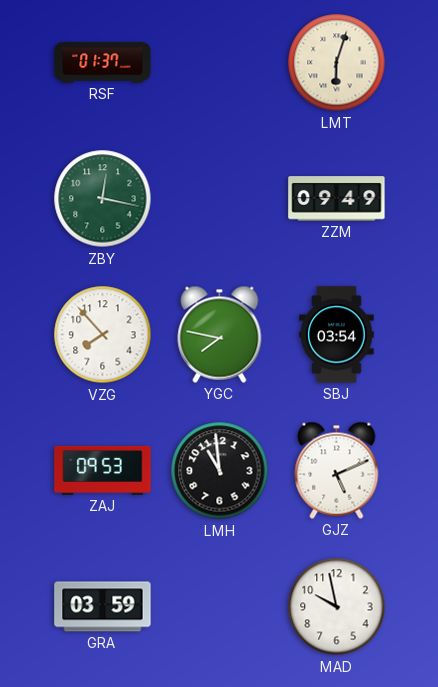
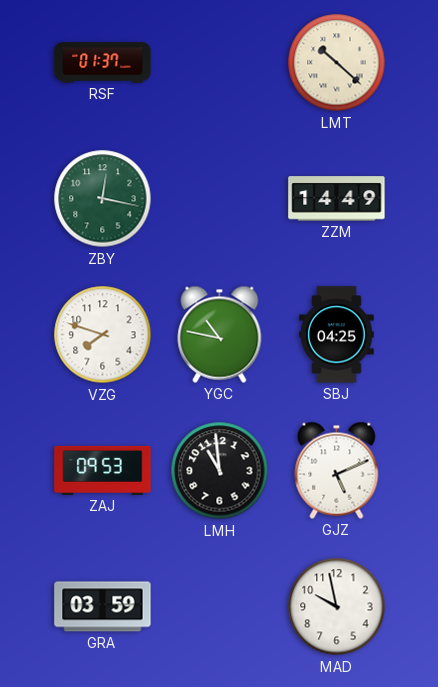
LMT: 6:03 -> 10:22 (337, 63)
ZZM: 09:49 -> 14:49 (337, 199)
VZG: 7:53 -> 7:48 (103, 335)
YGC: 7:47 -> 10:47 (220, 334)
SBJ: 03:54 -> 04:25 (337, 335)
